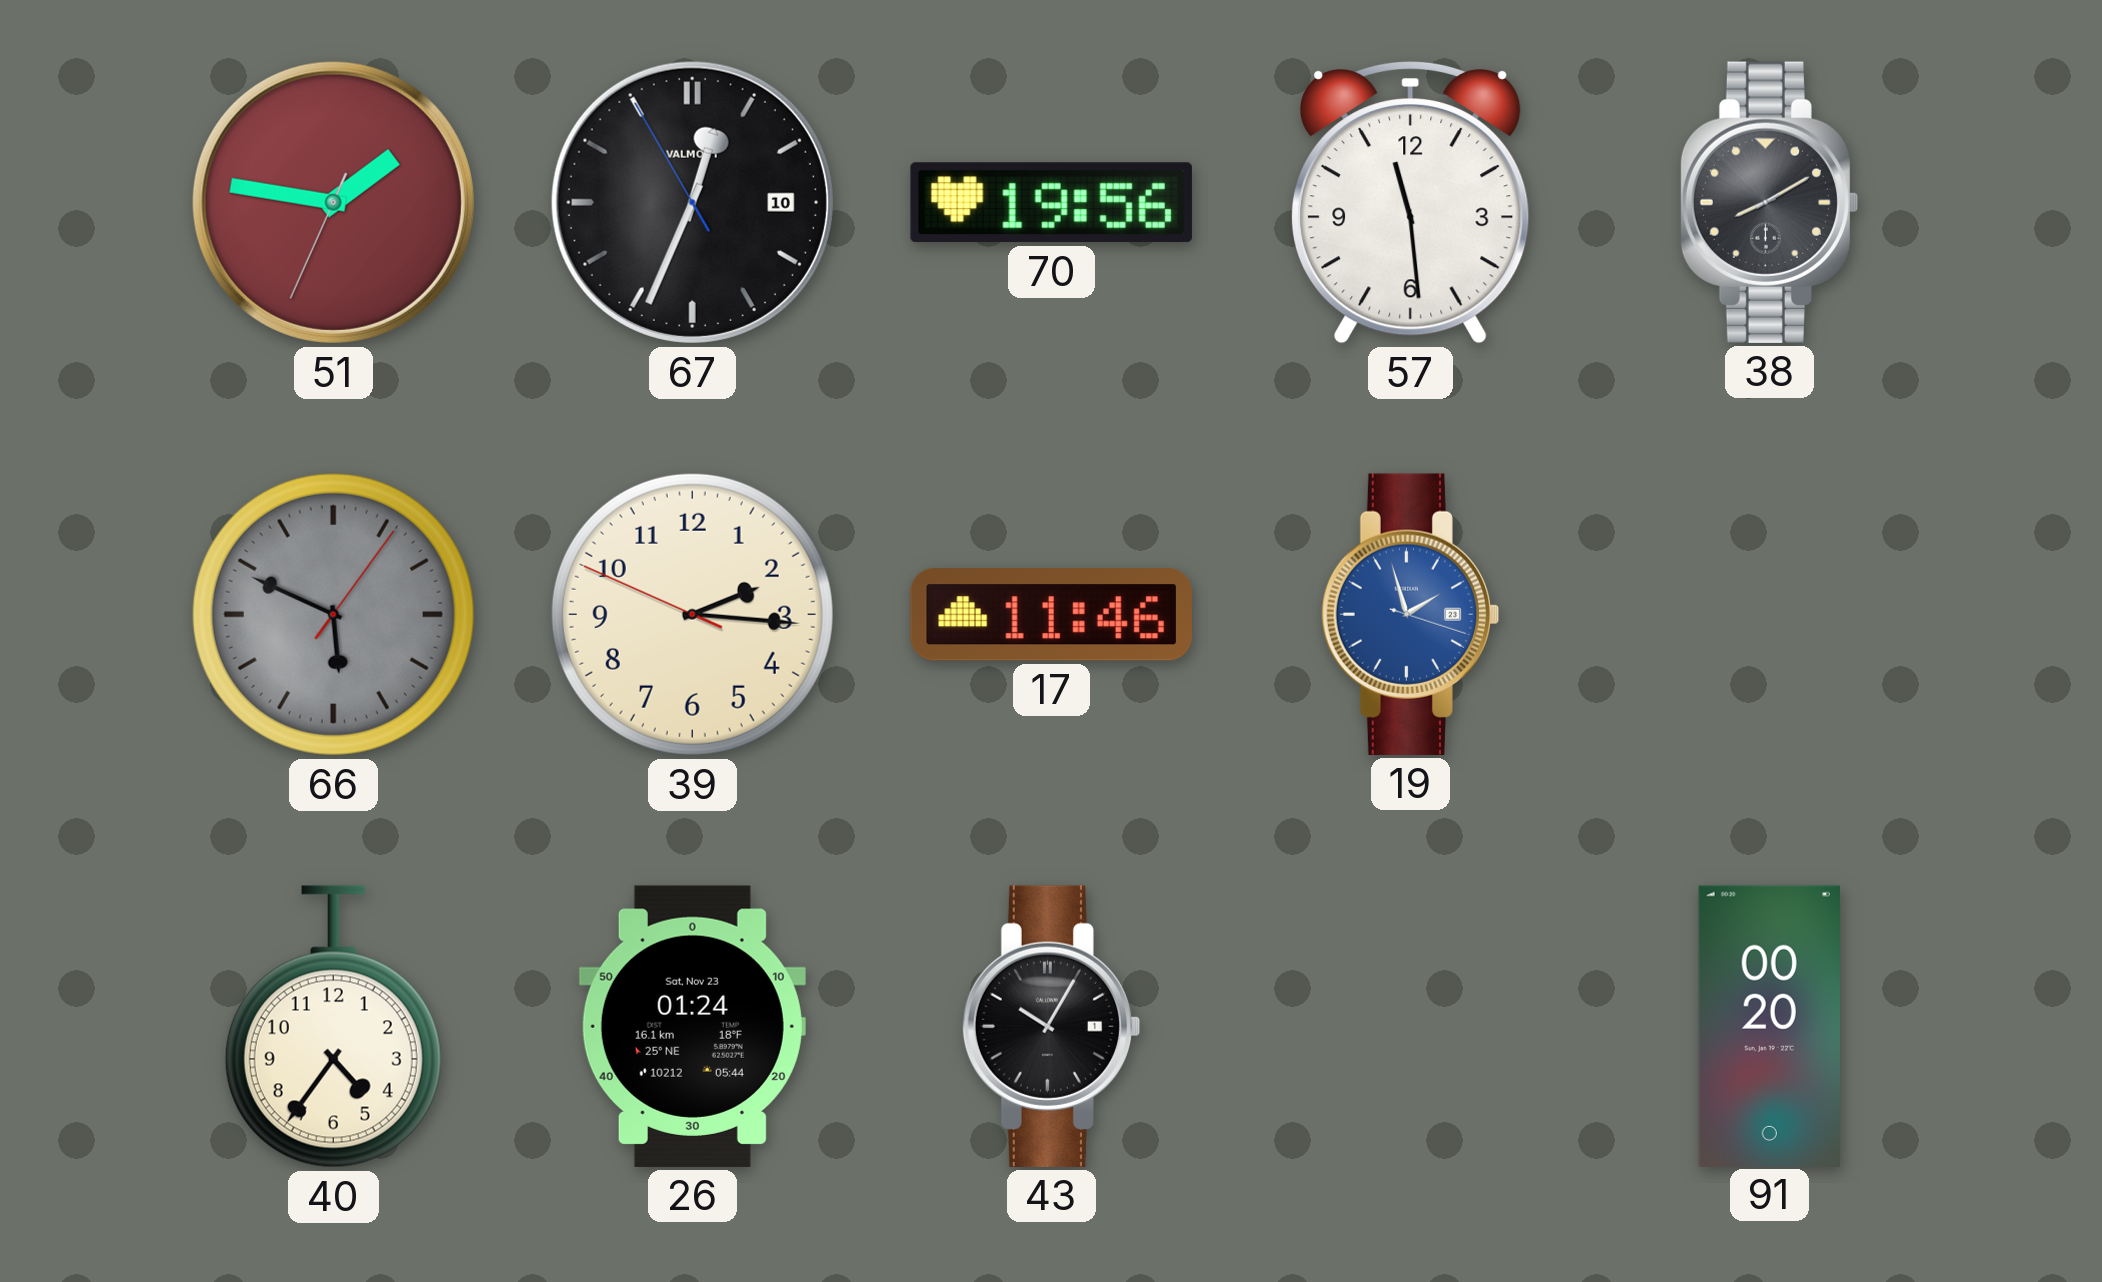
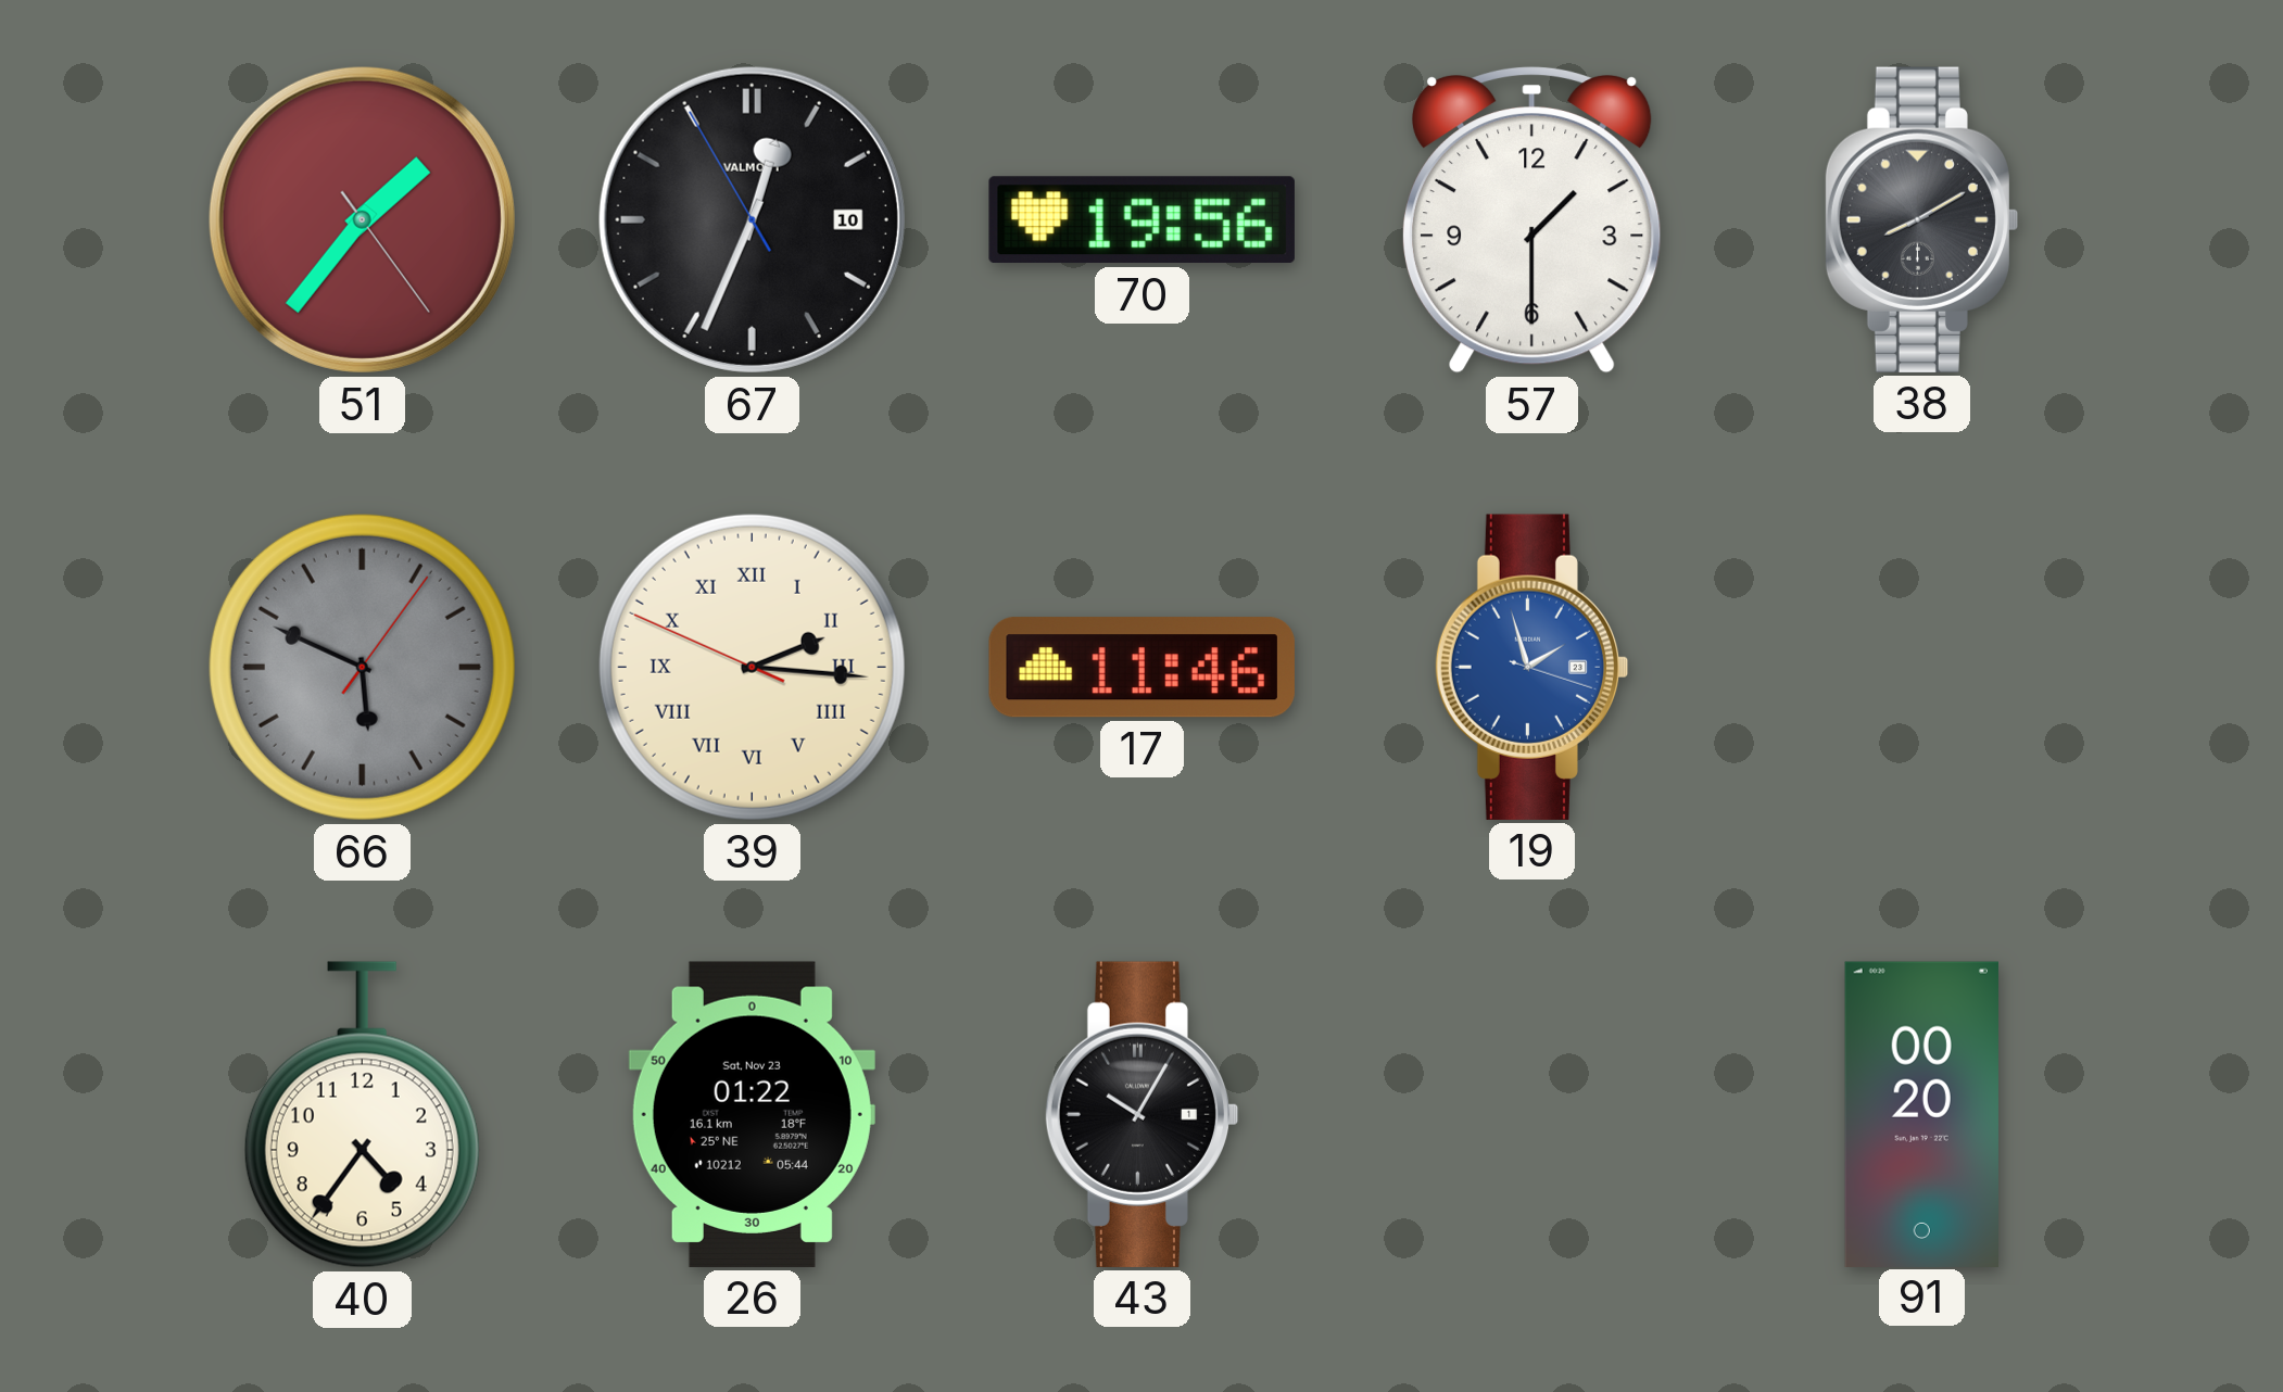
51: 1:46 -> 1:36 (362, 219)
57: 11:29 -> 1:30 (1532, 219)
39 numerals: Arabic -> Roman (752, 667)
26: 01:24 -> 01:22 (752, 1114)
